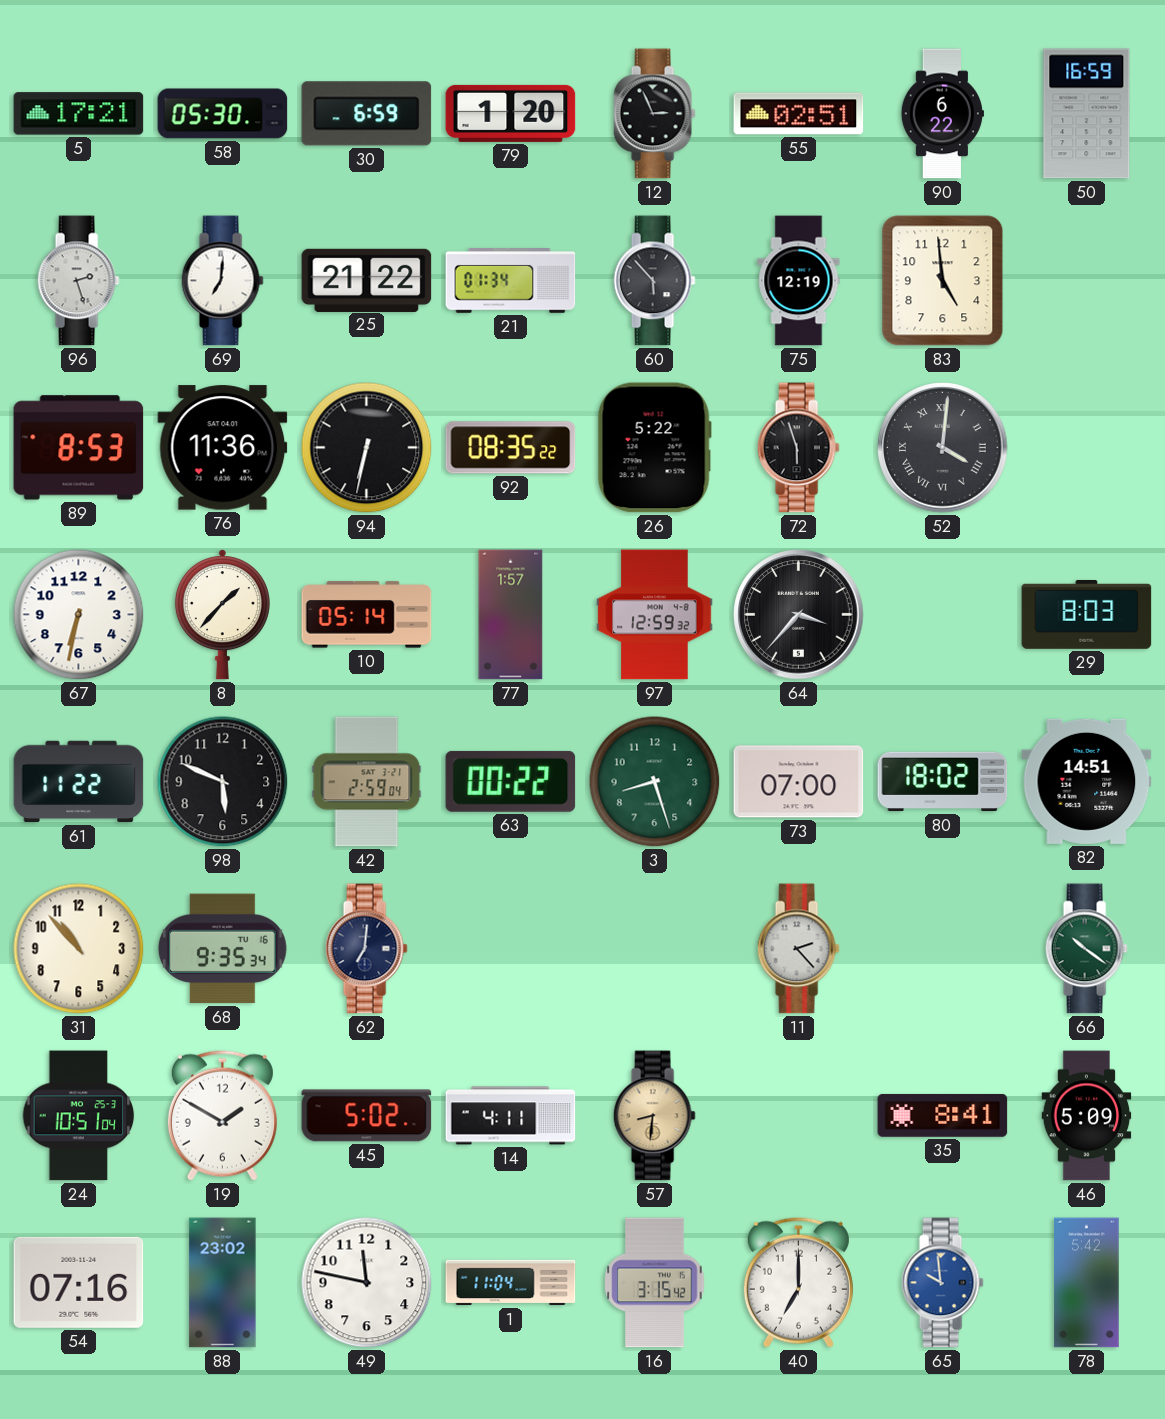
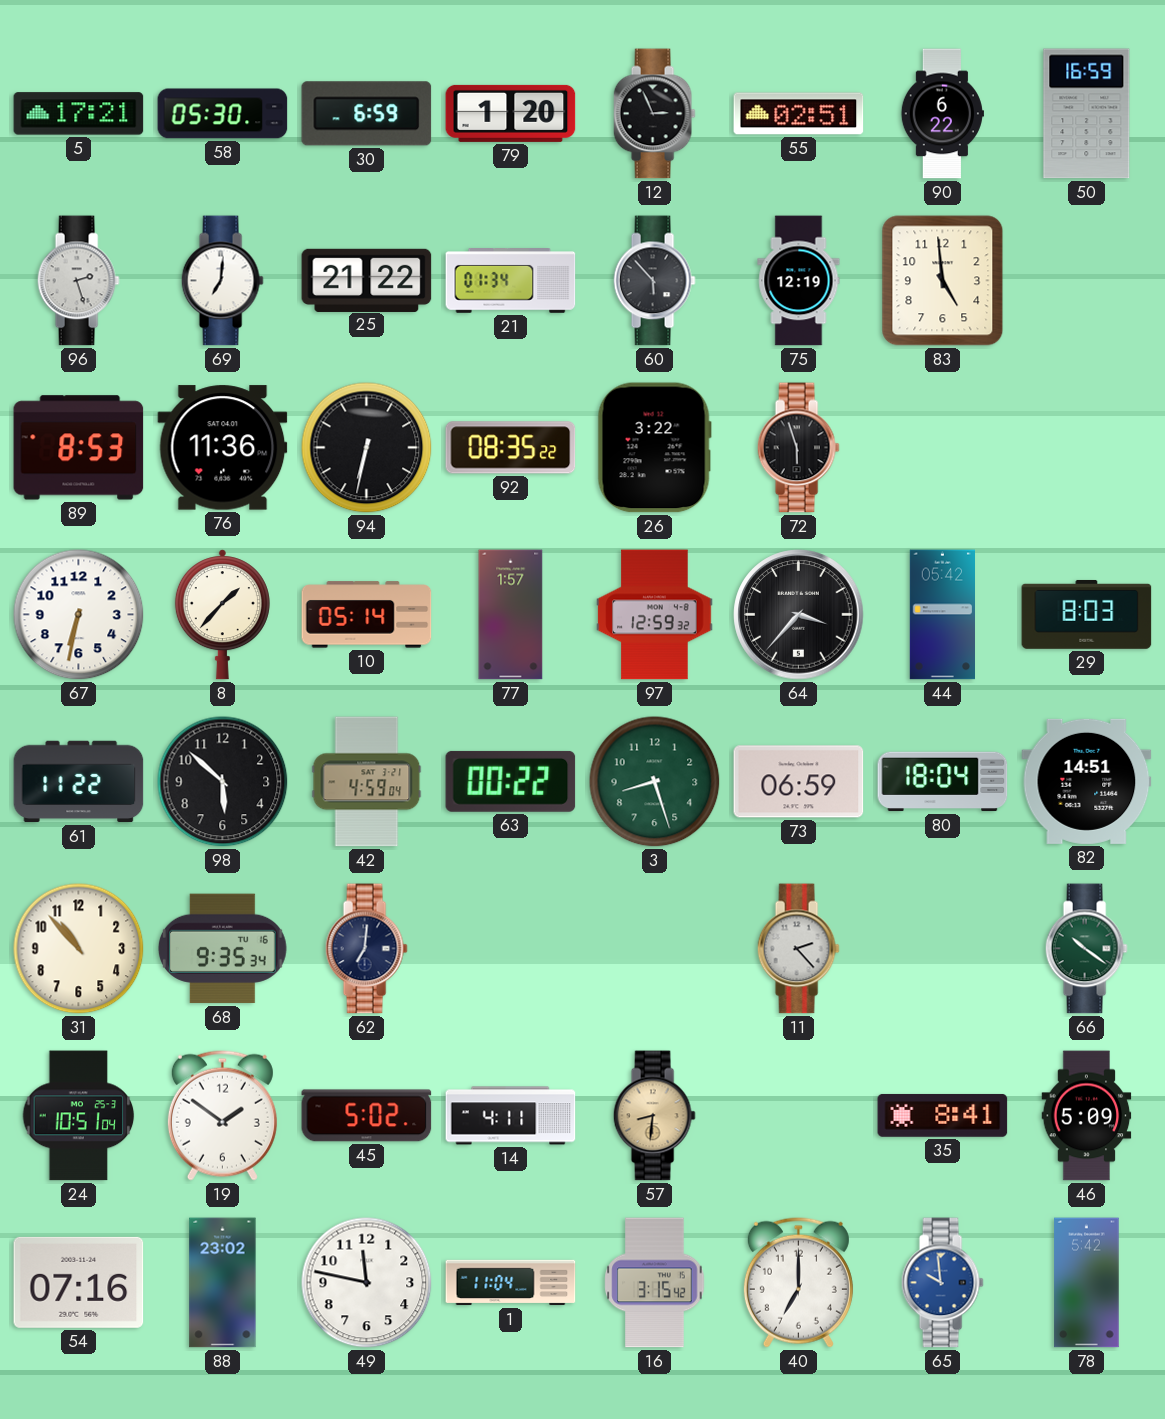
26: 5:22 -> 3:22 (654, 448)
52: 4:01 -> none (943, 448)
44: none -> 05:42 (942, 615)
98: 5:49 -> 5:52 (223, 782)
42: 2:59 -> 4:59 (367, 782)
73: 07:00 -> 06:59 (799, 782)
80: 18:02 -> 18:04 (943, 782)
19: 1:50 -> 1:51 (222, 1115)
